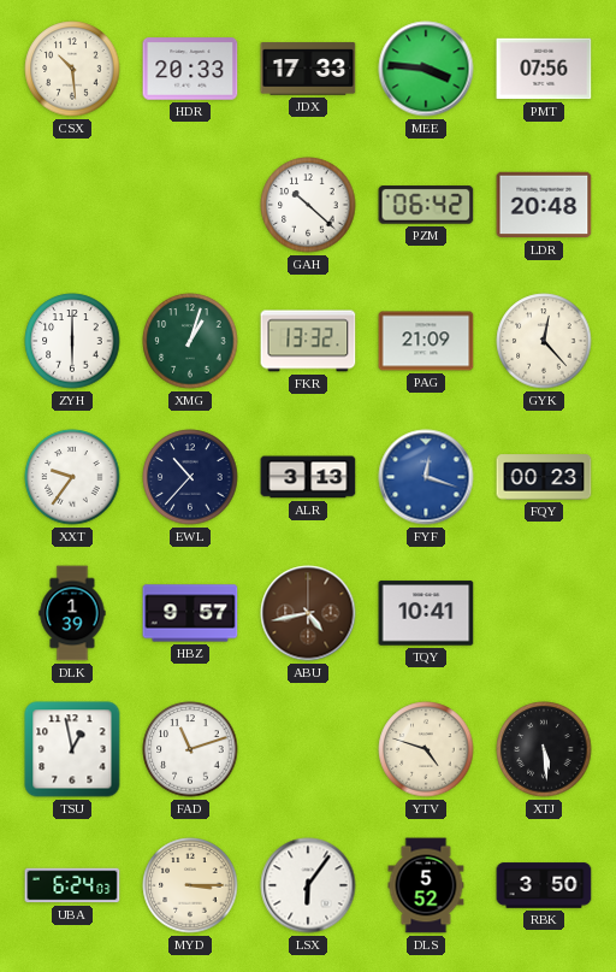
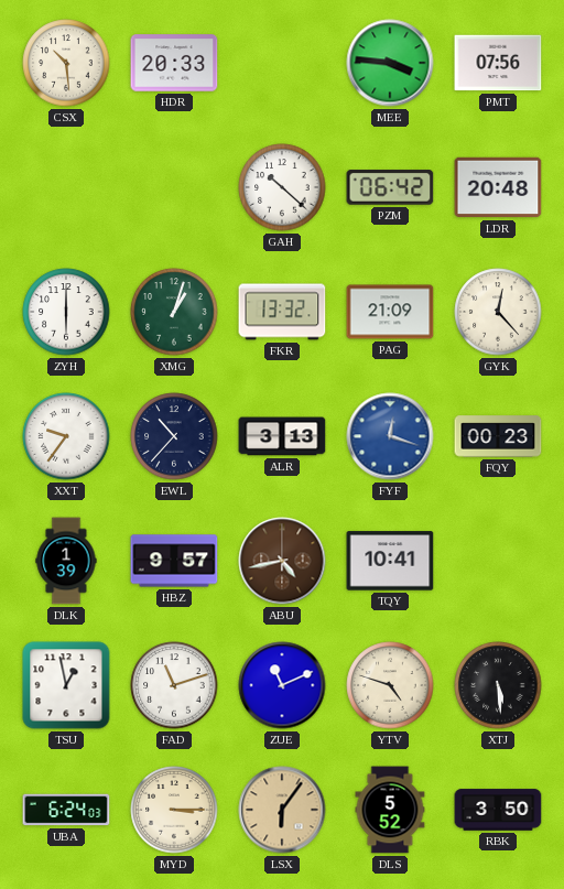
JDX: 17:33 -> none (308, 69)
ZUE: none -> 11:11 (282, 685)
LSX dial: white -> champagne (282, 810)
